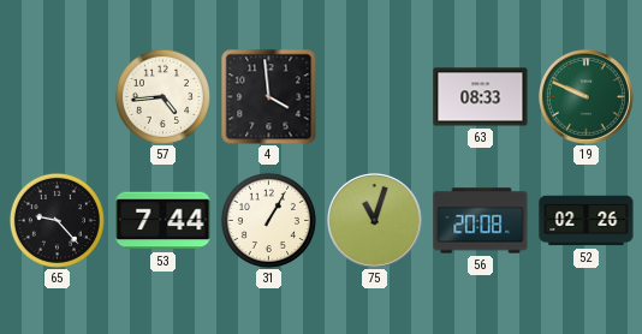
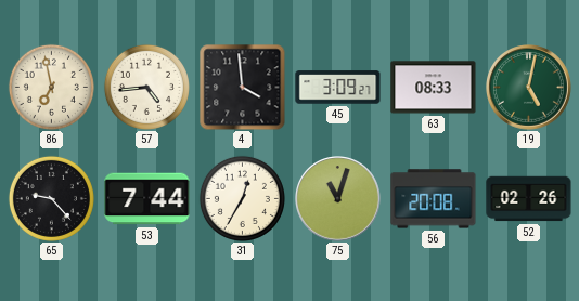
86: none -> 6:58 (51, 87)
45: none -> 3:09 (338, 88)
19: 9:49 -> 5:02 (529, 88)
31: 1:05 -> 12:35 (242, 198)
